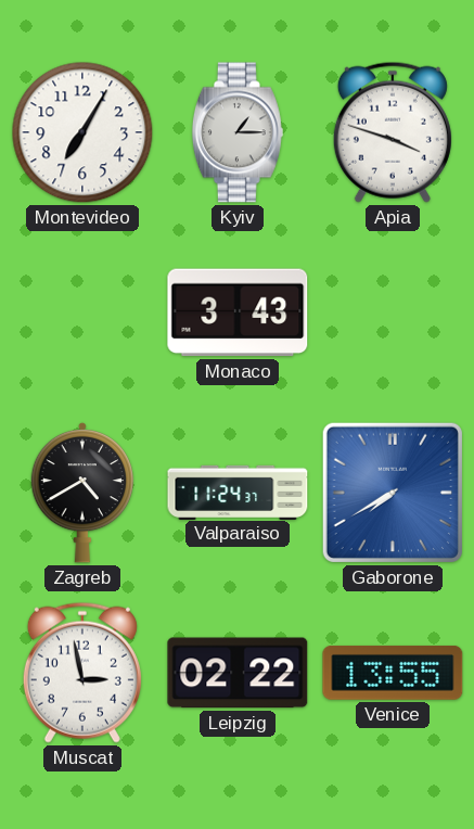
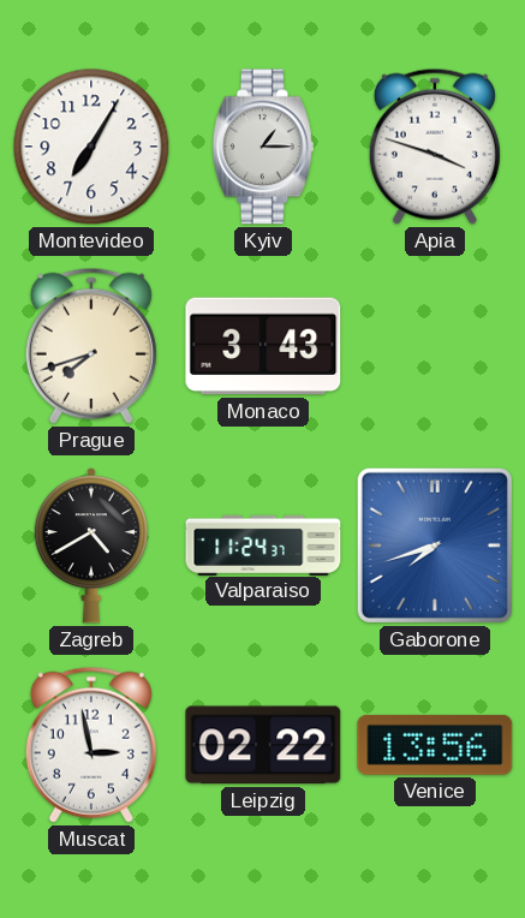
Prague: none -> 7:42 (91, 346)
Gaborone: 7:40 -> 7:42 (435, 546)
Venice: 13:55 -> 13:56 (435, 745)
